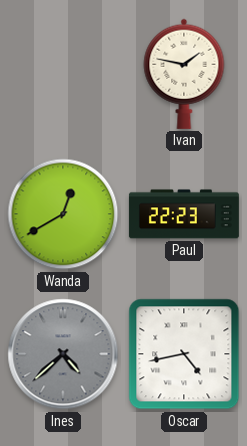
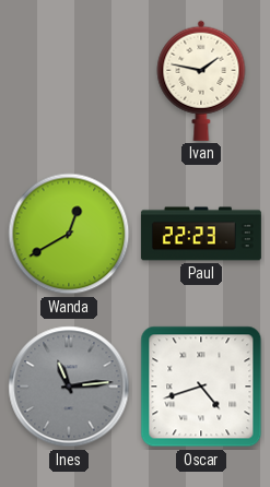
Ines: 4:38 -> 11:14 (69, 387)
Oscar: 4:43 -> 4:42 (201, 387)
